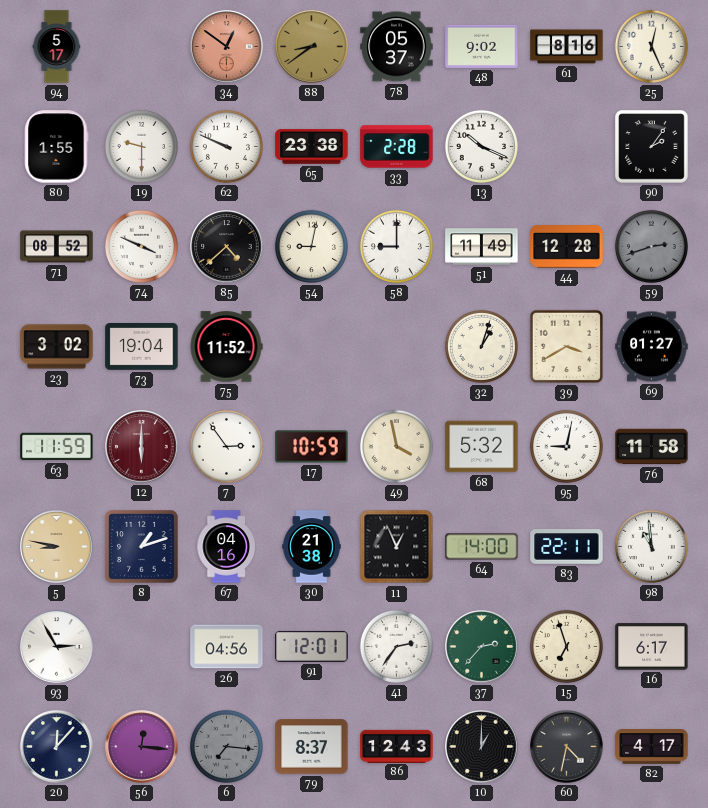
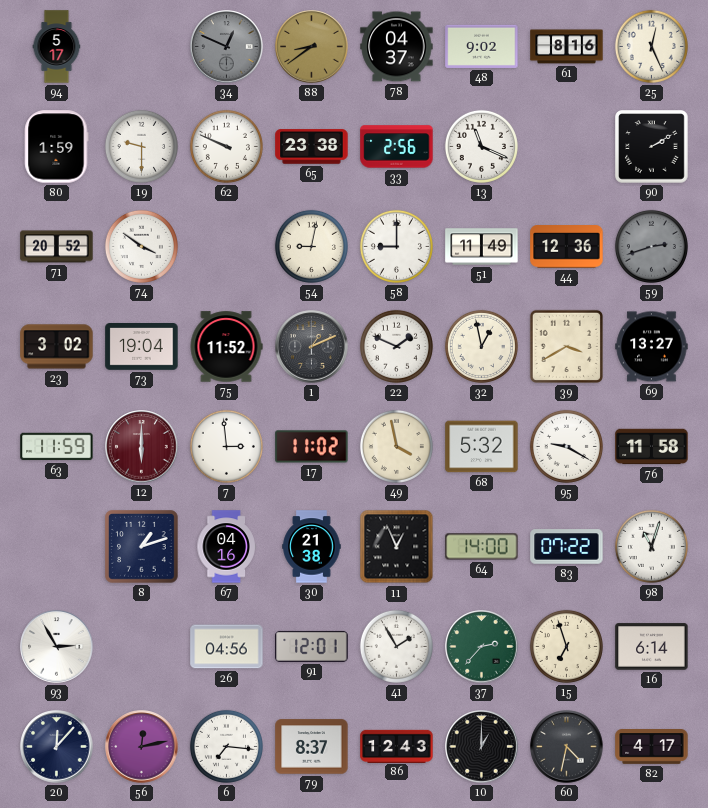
34: 12:51 -> 12:49 (227, 47)
34 dial: salmon -> grey (227, 47)
78: 05:37 -> 04:37 (397, 47)
80: 1:55 -> 1:59 (57, 147)
33: 2:28 -> 2:56 (397, 147)
13: 10:19 -> 11:19 (481, 146)
90: 2:06 -> 2:10 (652, 147)
71: 08:52 -> 20:52 (57, 247)
74: 3:49 -> 3:51 (141, 246)
85: 4:38 -> none (227, 247)
44: 12:28 -> 12:36 (567, 247)
1: none -> 1:11 (312, 347)
22: none -> 1:49 (396, 346)
32: 1:03 -> 12:58 (481, 346)
69: 01:27 -> 13:27 (652, 347)
7: 2:54 -> 2:59 (226, 446)
17: 10:59 -> 11:02 (312, 447)
95: 9:02 -> 9:20 (566, 446)
5: 8:47 -> none (57, 547)
83: 22:11 -> 07:22 (567, 547)
98: 10:59 -> 11:03 (651, 546)
41: 2:36 -> 1:55 (396, 646)
16: 6:17 -> 6:14 (652, 647)
56: 12:16 -> 12:13 (142, 747)
6 dial: grey -> white (226, 746)
